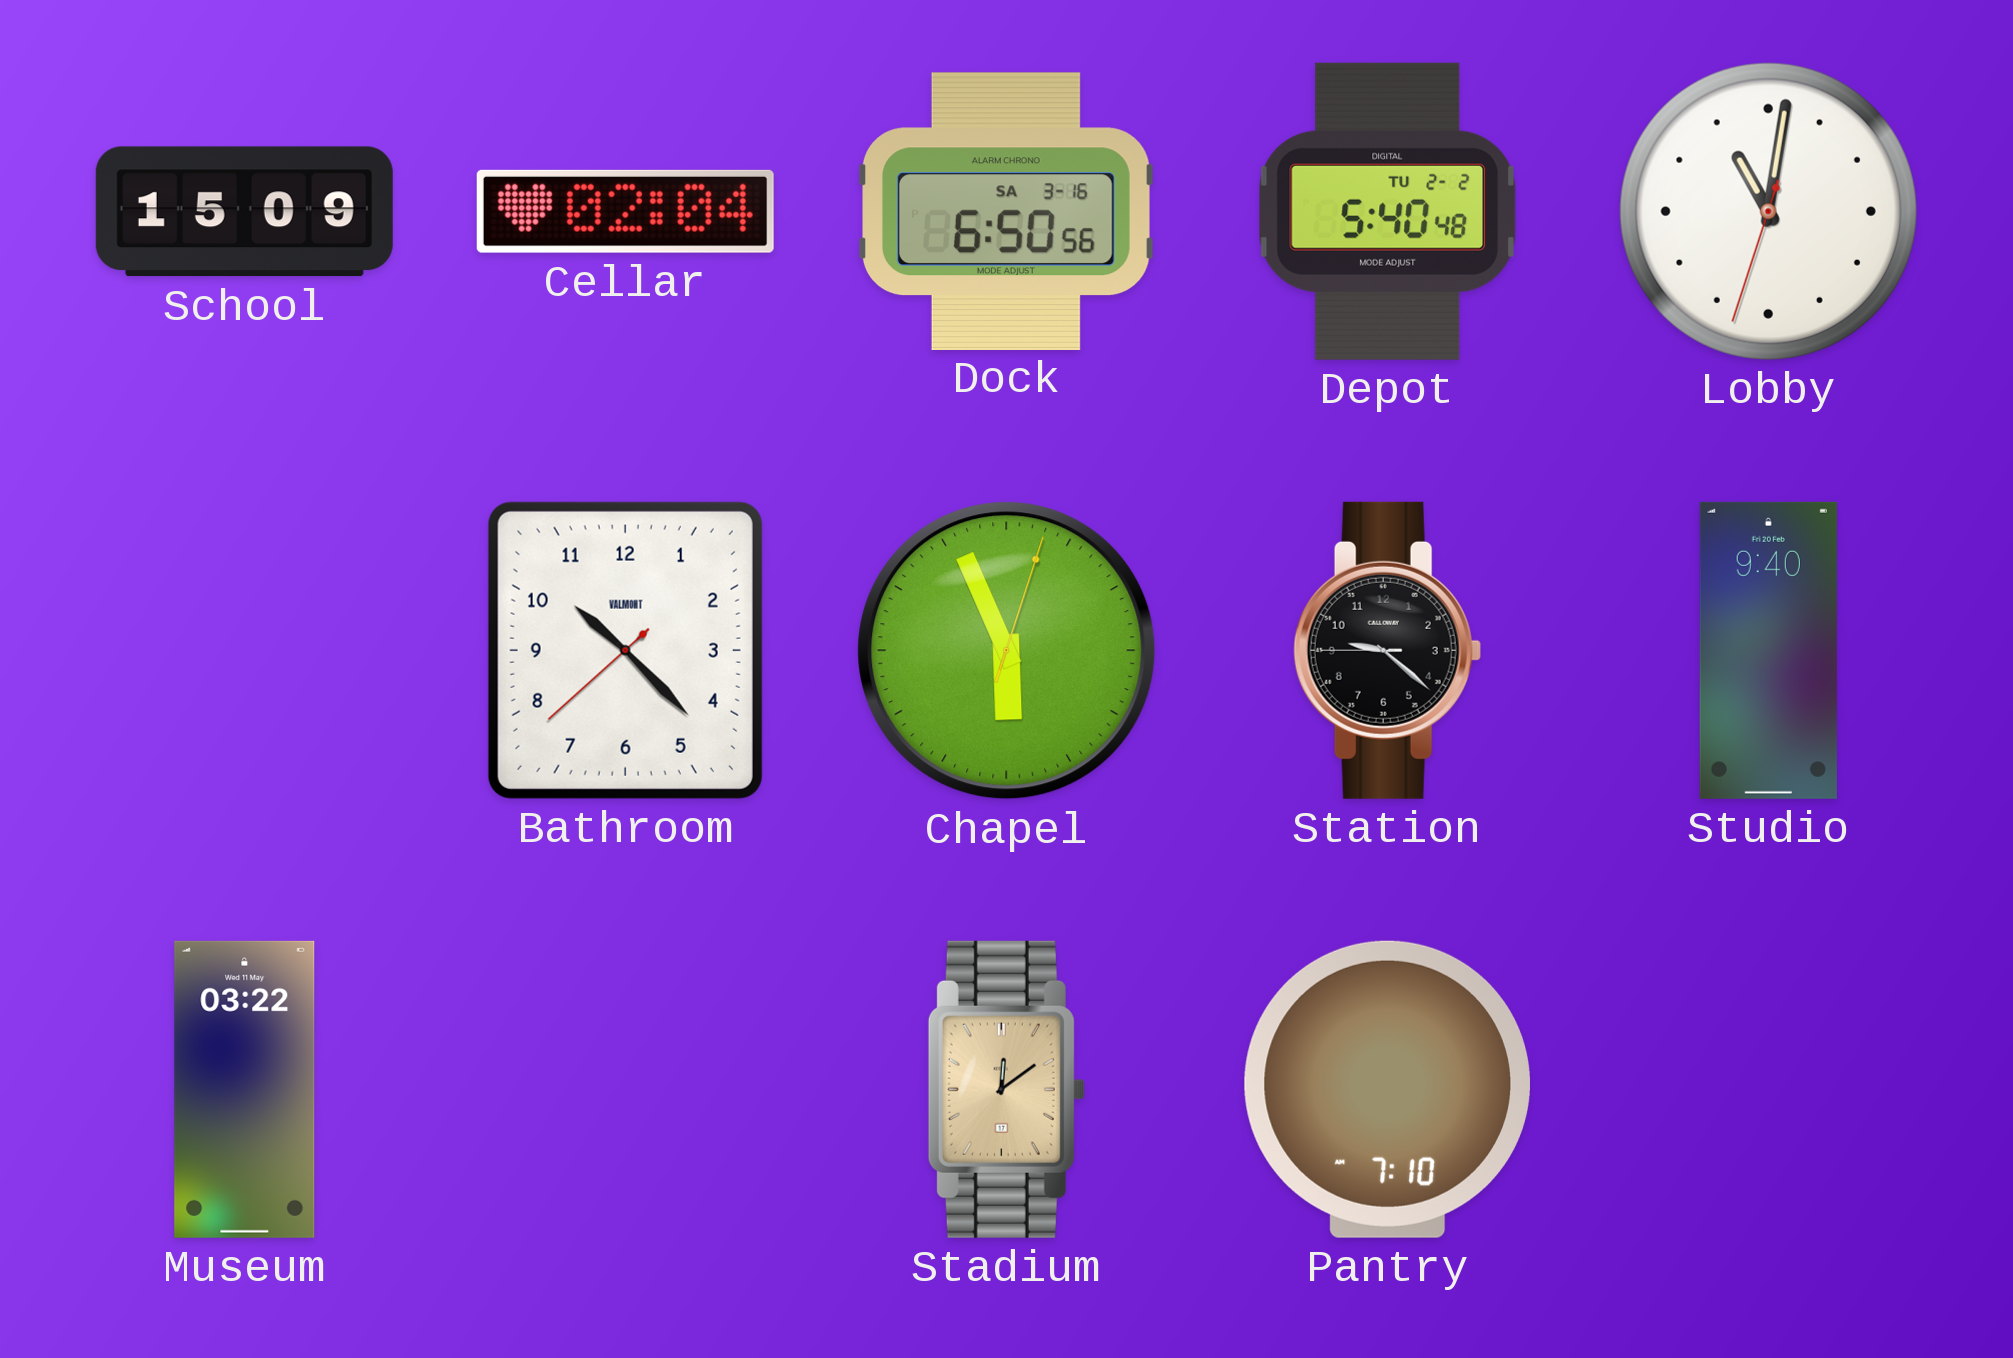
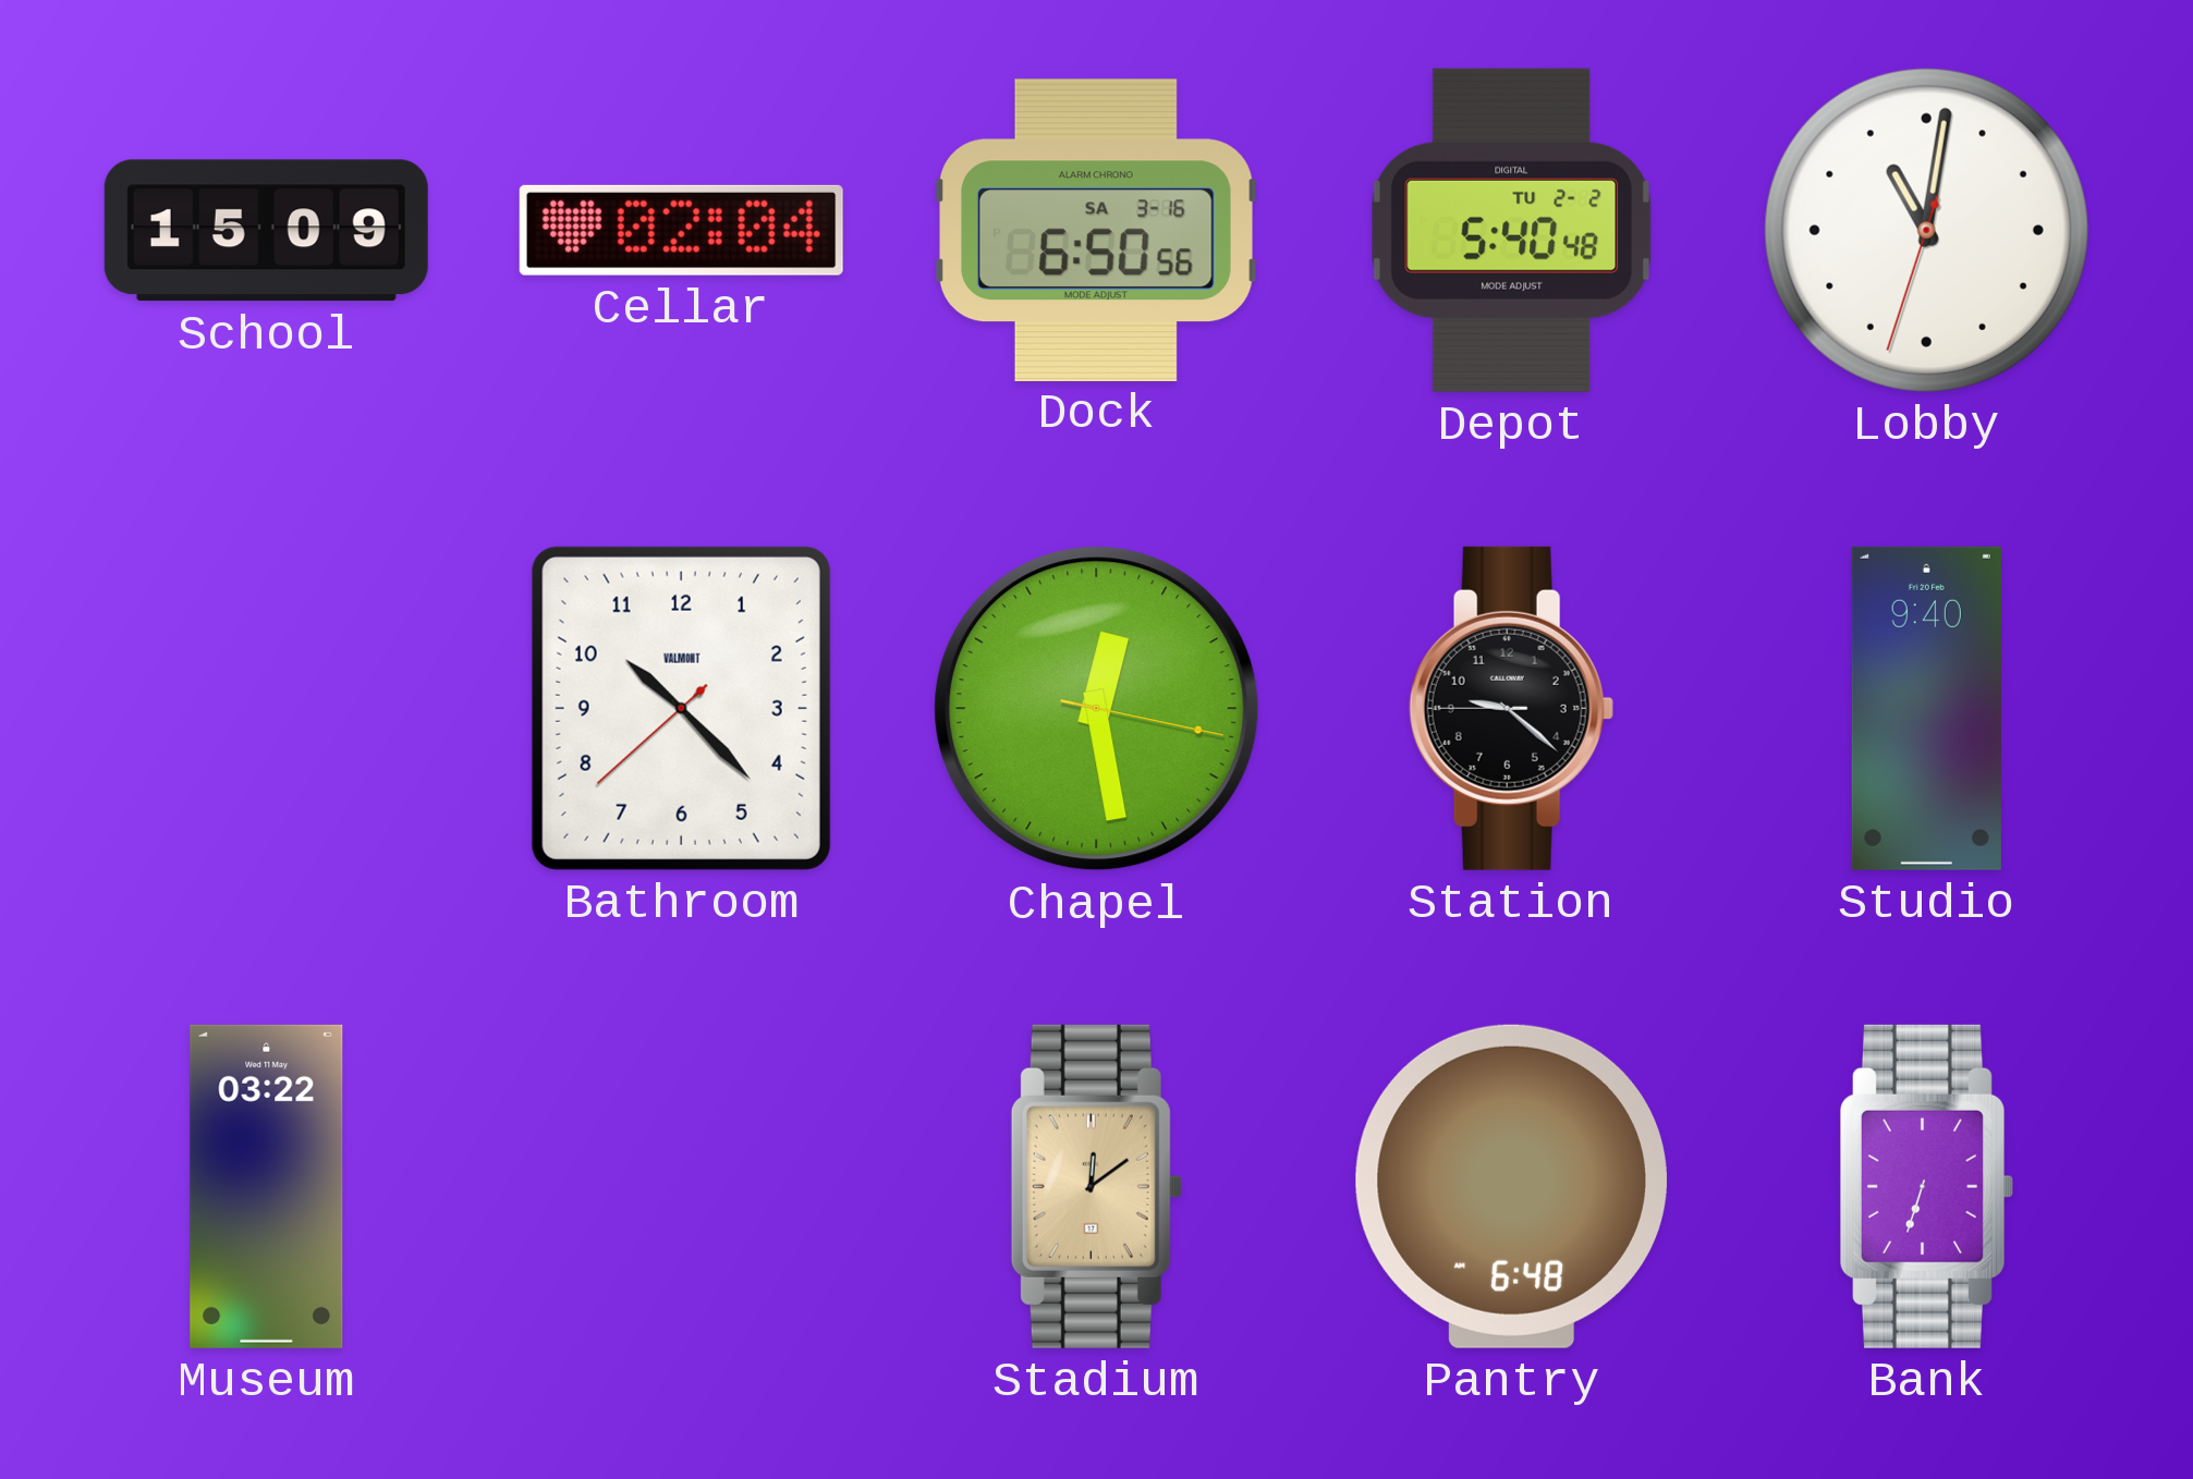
Chapel: 5:56 -> 12:28 (1097, 709)
Pantry: 7:10 -> 6:48 (1511, 1186)
Bank: none -> 6:33 (1926, 1186)
